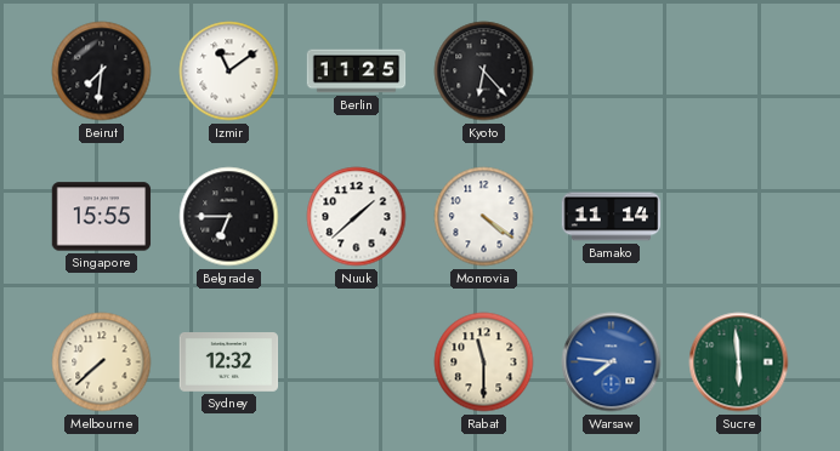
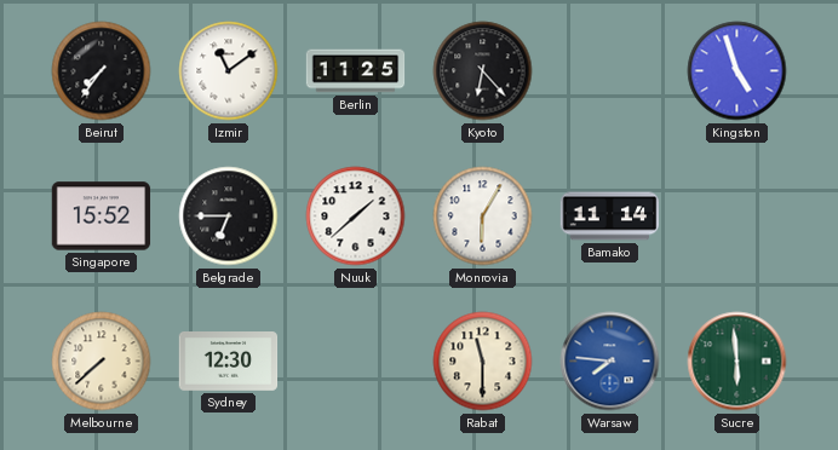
Beirut: 7:31 -> 7:36 (102, 71)
Kingston: none -> 4:57 (737, 71)
Singapore: 15:55 -> 15:52 (102, 217)
Monrovia: 4:21 -> 6:05 (483, 217)
Sydney: 12:32 -> 12:30 (229, 362)
